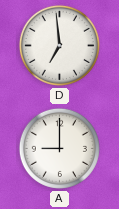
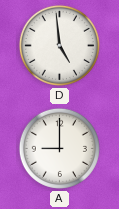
D: 6:59 -> 4:59 (59, 45)
